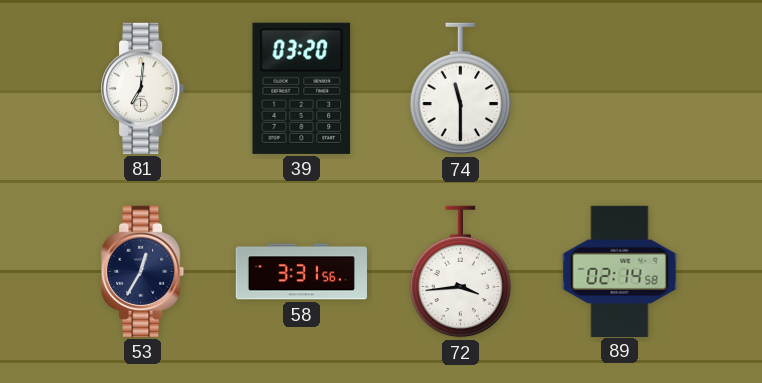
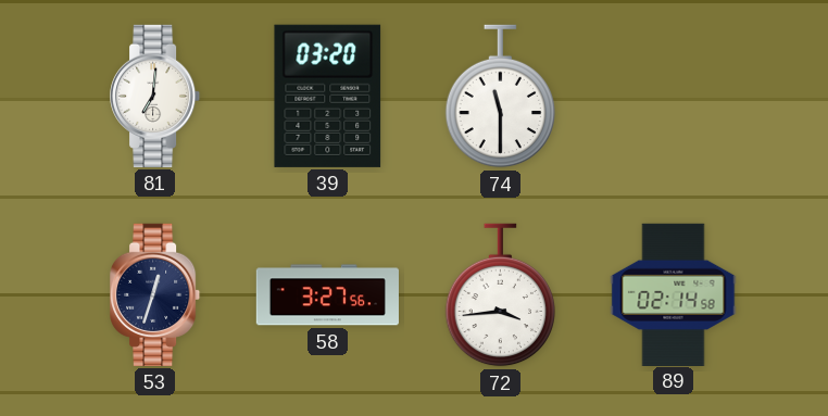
53: 12:35 -> 12:33 (155, 294)
58: 3:31 -> 3:27 (327, 295)
